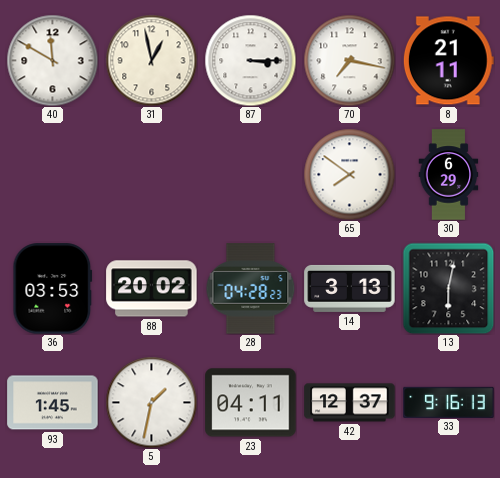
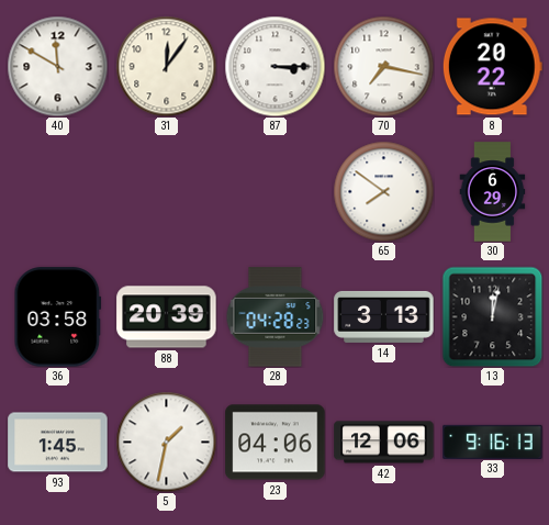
31: 12:58 -> 12:06 (166, 66)
8: 21:11 -> 20:22 (492, 67)
36: 03:53 -> 03:58 (58, 317)
88: 20:02 -> 20:39 (167, 317)
13: 6:02 -> 12:02 (492, 316)
23: 04:11 -> 04:06 (276, 443)
42: 12:37 -> 12:06 (384, 443)
